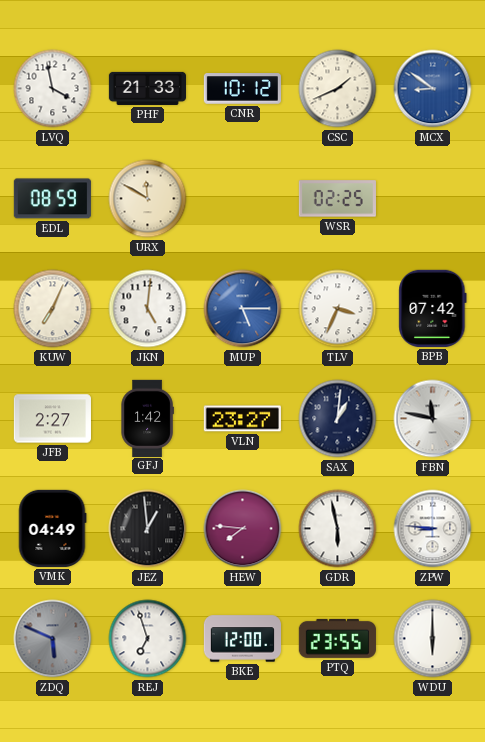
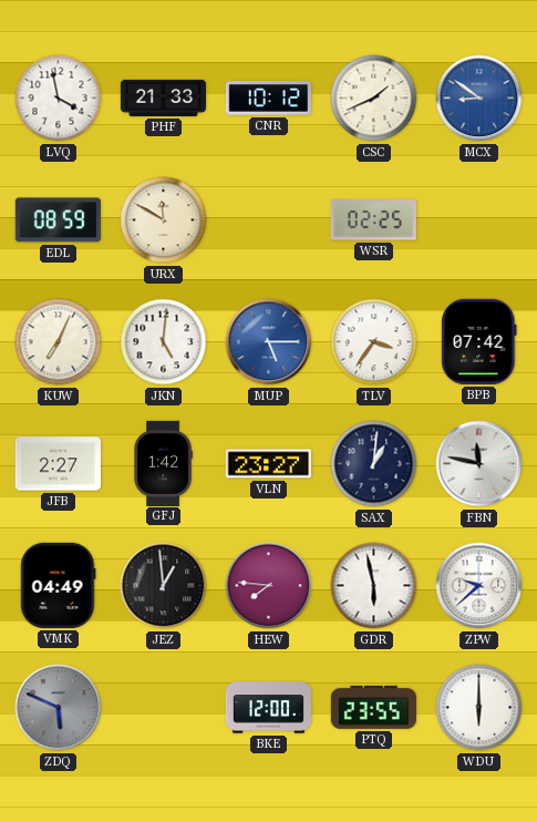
TLV: 3:34 -> 3:36 (374, 342)
ZPW: 8:46 -> 9:38 (479, 586)
REJ: 6:57 -> none (148, 639)
